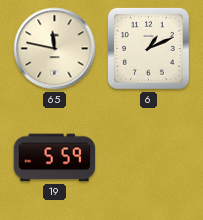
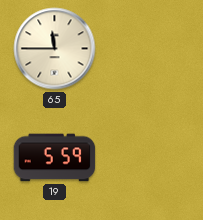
65: 11:47 -> 11:45 (55, 49)
6: 1:11 -> none (148, 48)
